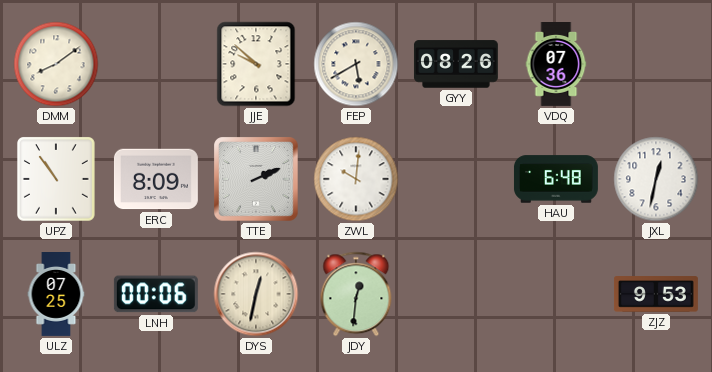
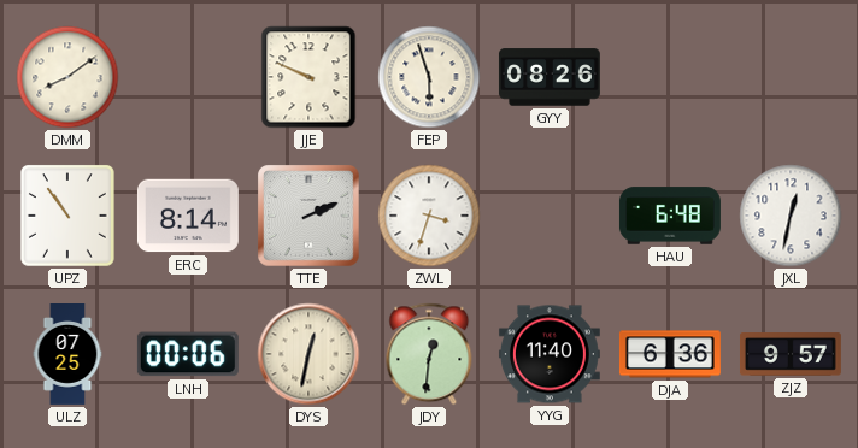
JJE: 9:52 -> 9:49 (308, 77)
FEP: 5:40 -> 5:57 (429, 77)
VDQ: 07:36 -> none (556, 65)
ERC: 8:09 -> 8:14 (188, 216)
ZWL: 10:01 -> 3:33 (429, 216)
YYG: none -> 11:40 (550, 354)
DJA: none -> 6:36 (670, 354)
ZJZ: 9:53 -> 9:57 (791, 354)
